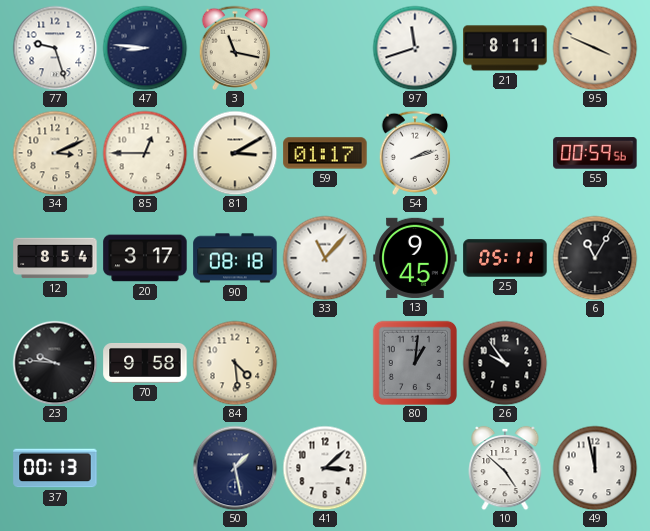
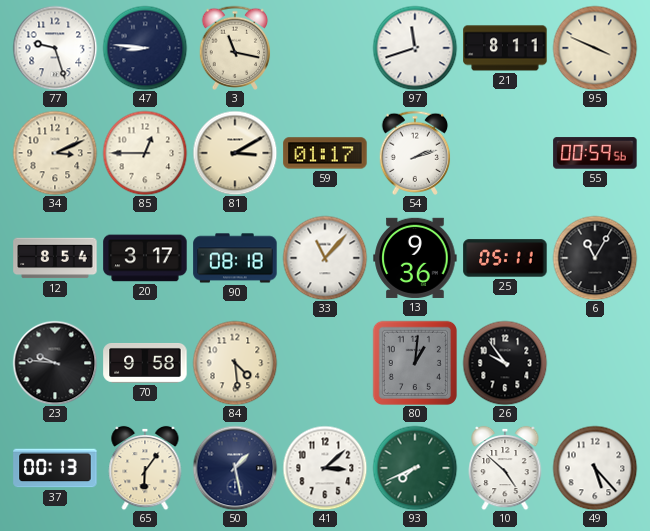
13: 9:45 -> 9:36 (415, 258)
65: none -> 6:06 (145, 468)
93: none -> 7:41 (415, 468)
49: 11:58 -> 5:23 (595, 468)
